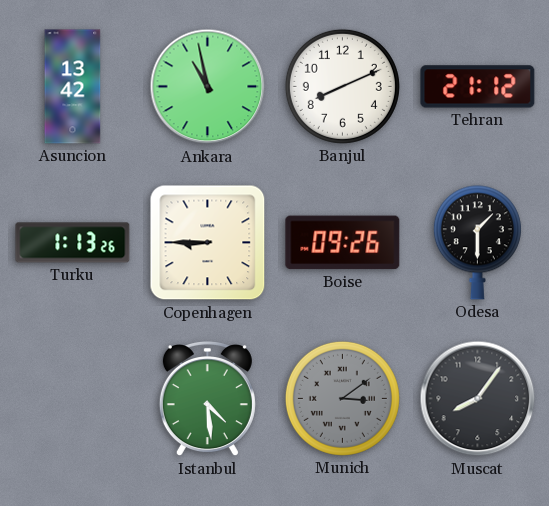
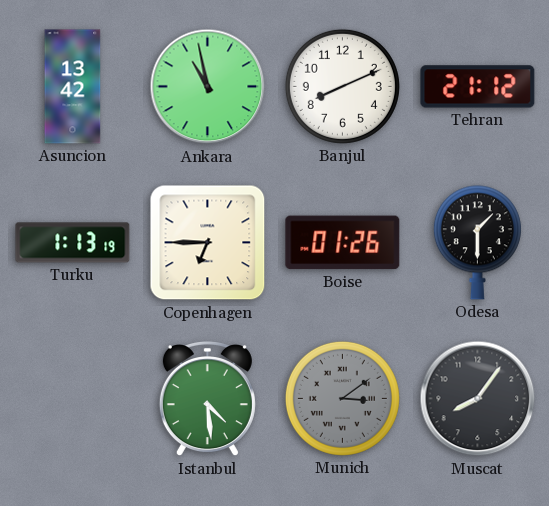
Turku: 1:13:26 -> 1:13:19 (73, 243)
Copenhagen: 8:45 -> 6:45 (208, 243)
Boise: 09:26 -> 01:26 (343, 243)
